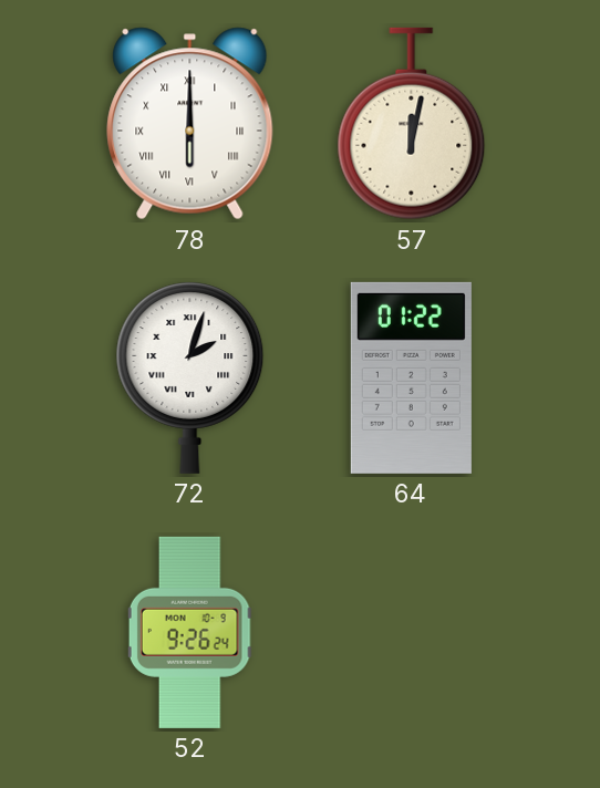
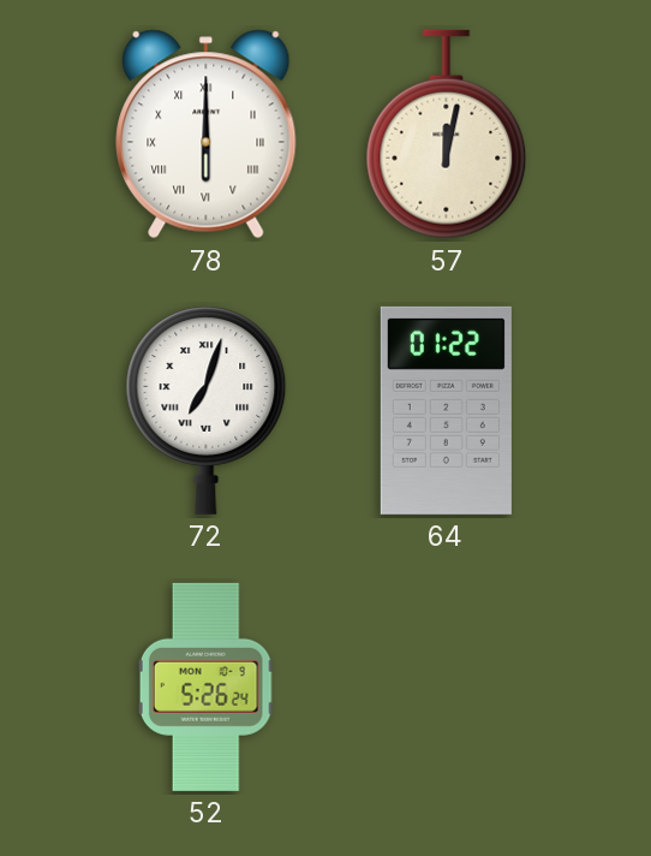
72: 2:03 -> 7:03 (207, 410)
52: 9:26 -> 5:26 (207, 686)
